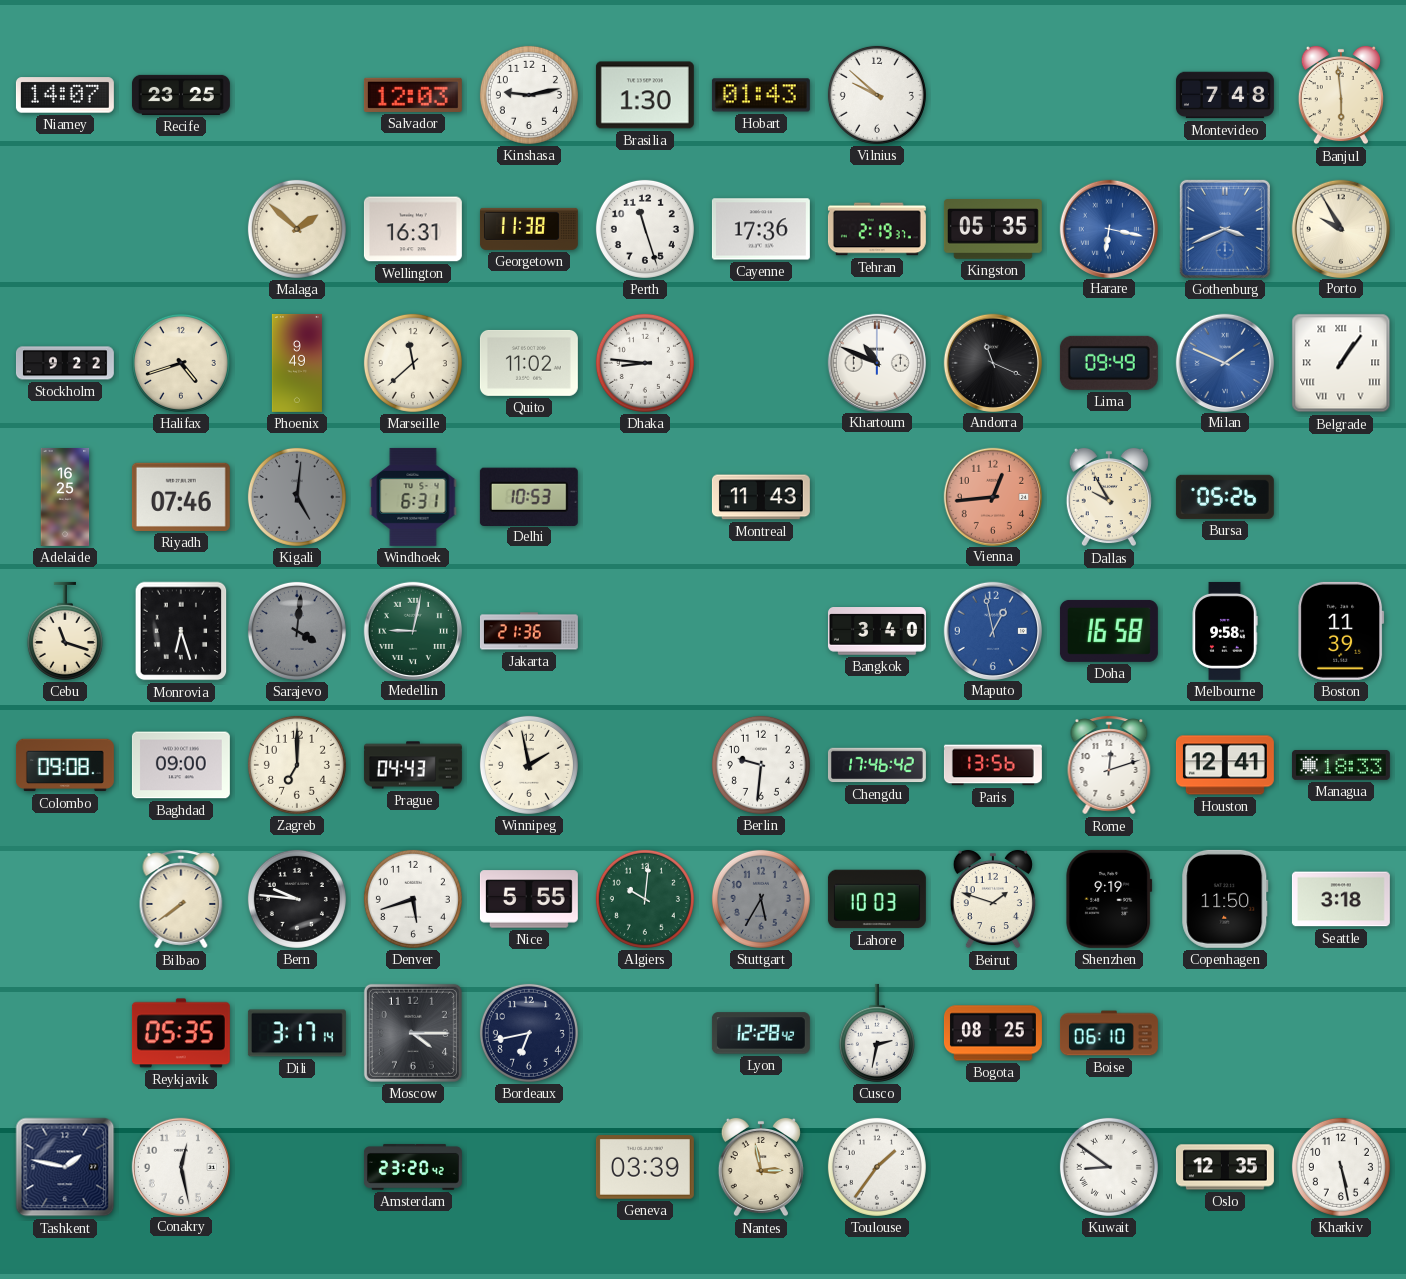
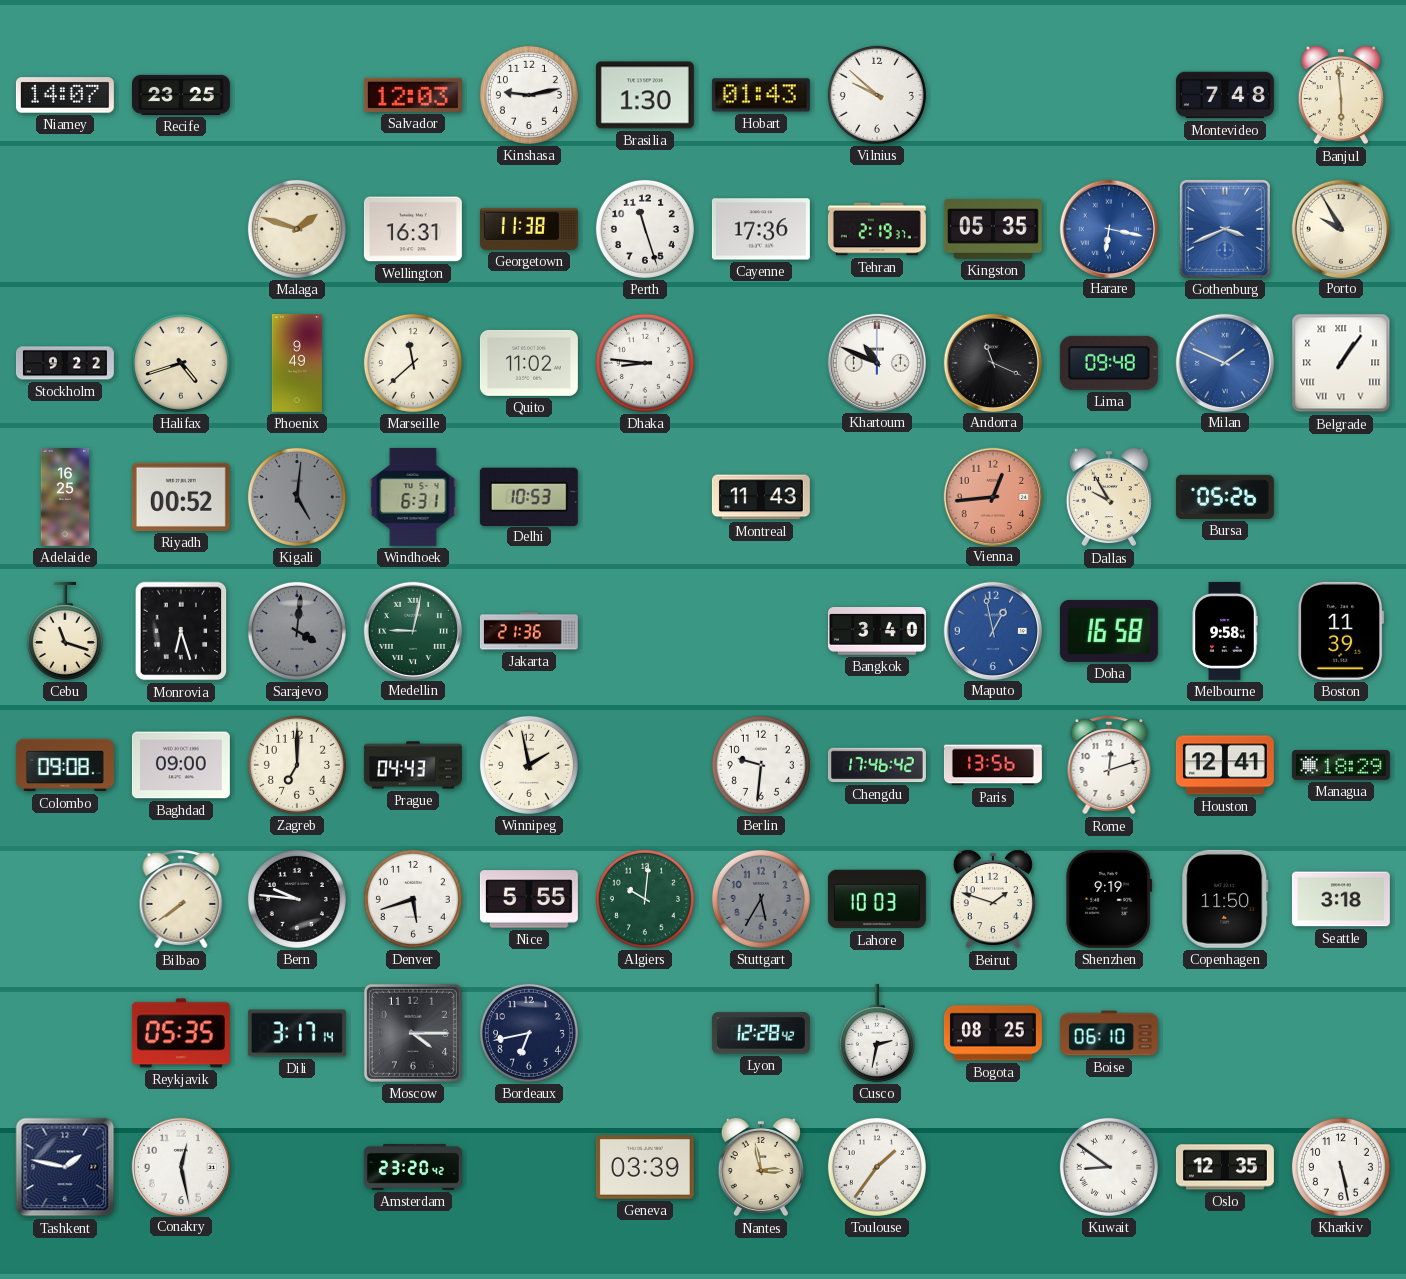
Malaga: 1:52 -> 1:48 (297, 229)
Lima: 09:49 -> 09:48 (1109, 363)
Riyadh: 07:46 -> 00:52 (181, 497)
Managua: 18:33 -> 18:29 (1341, 765)
